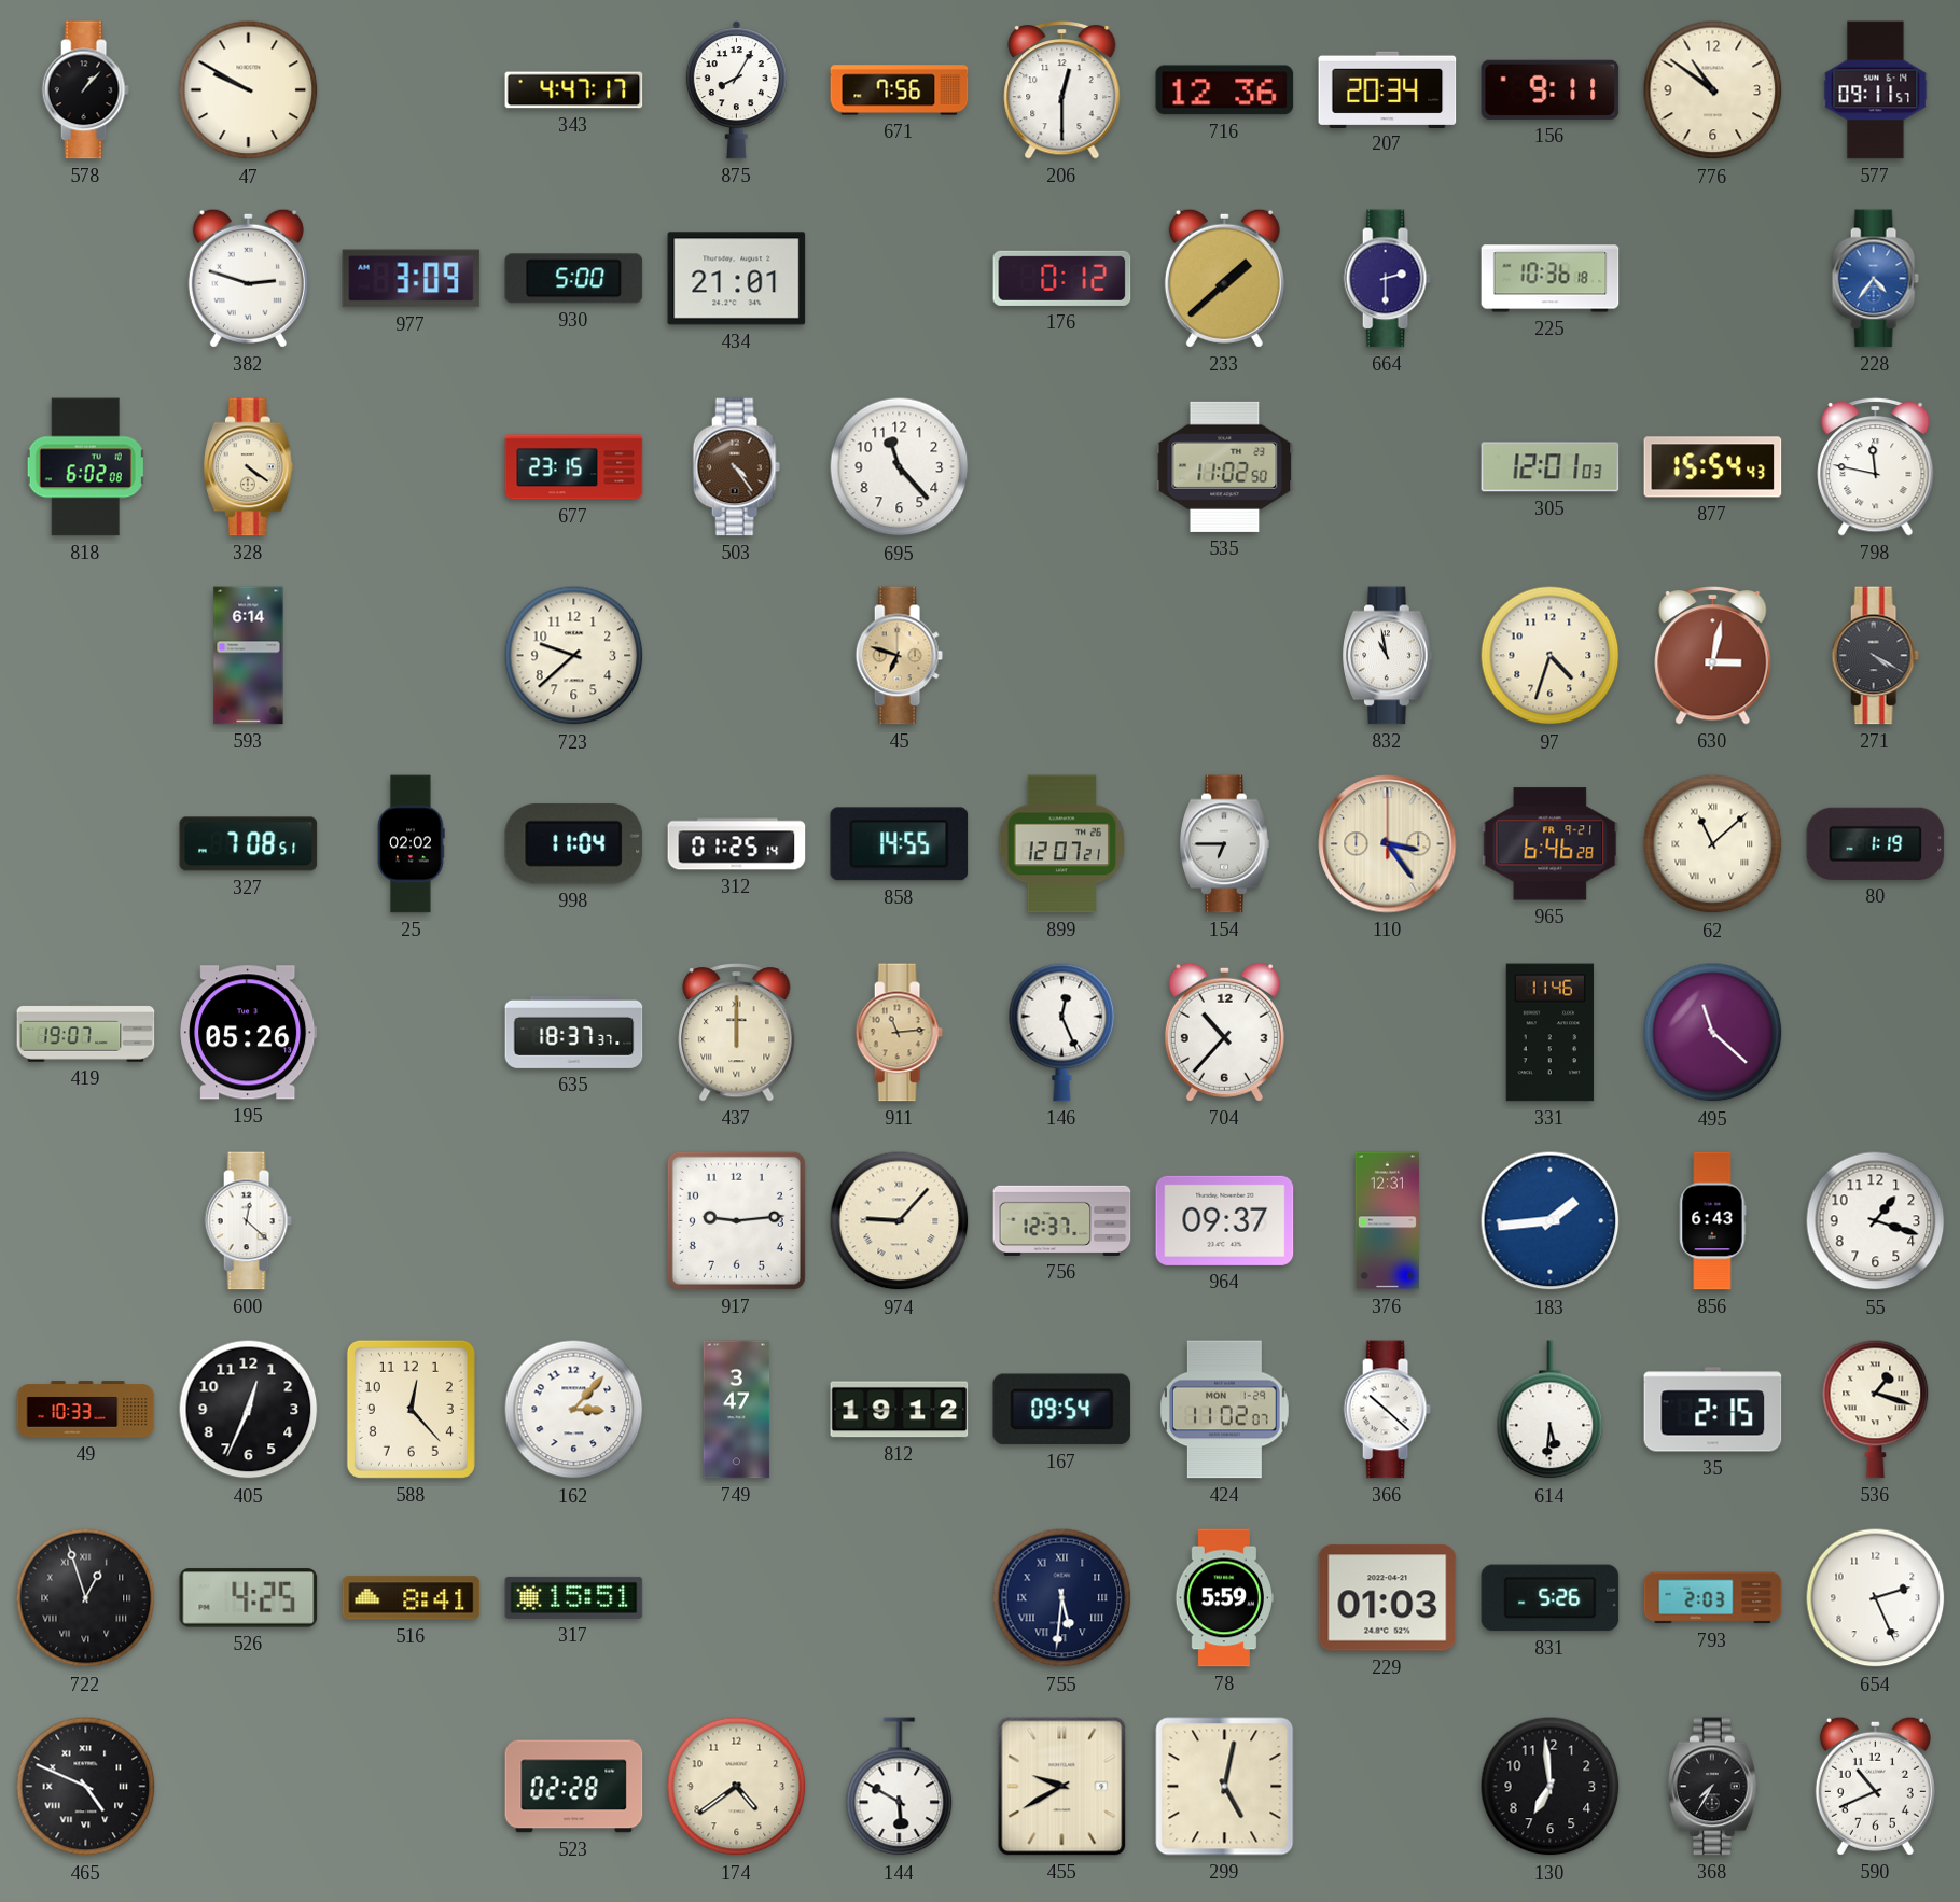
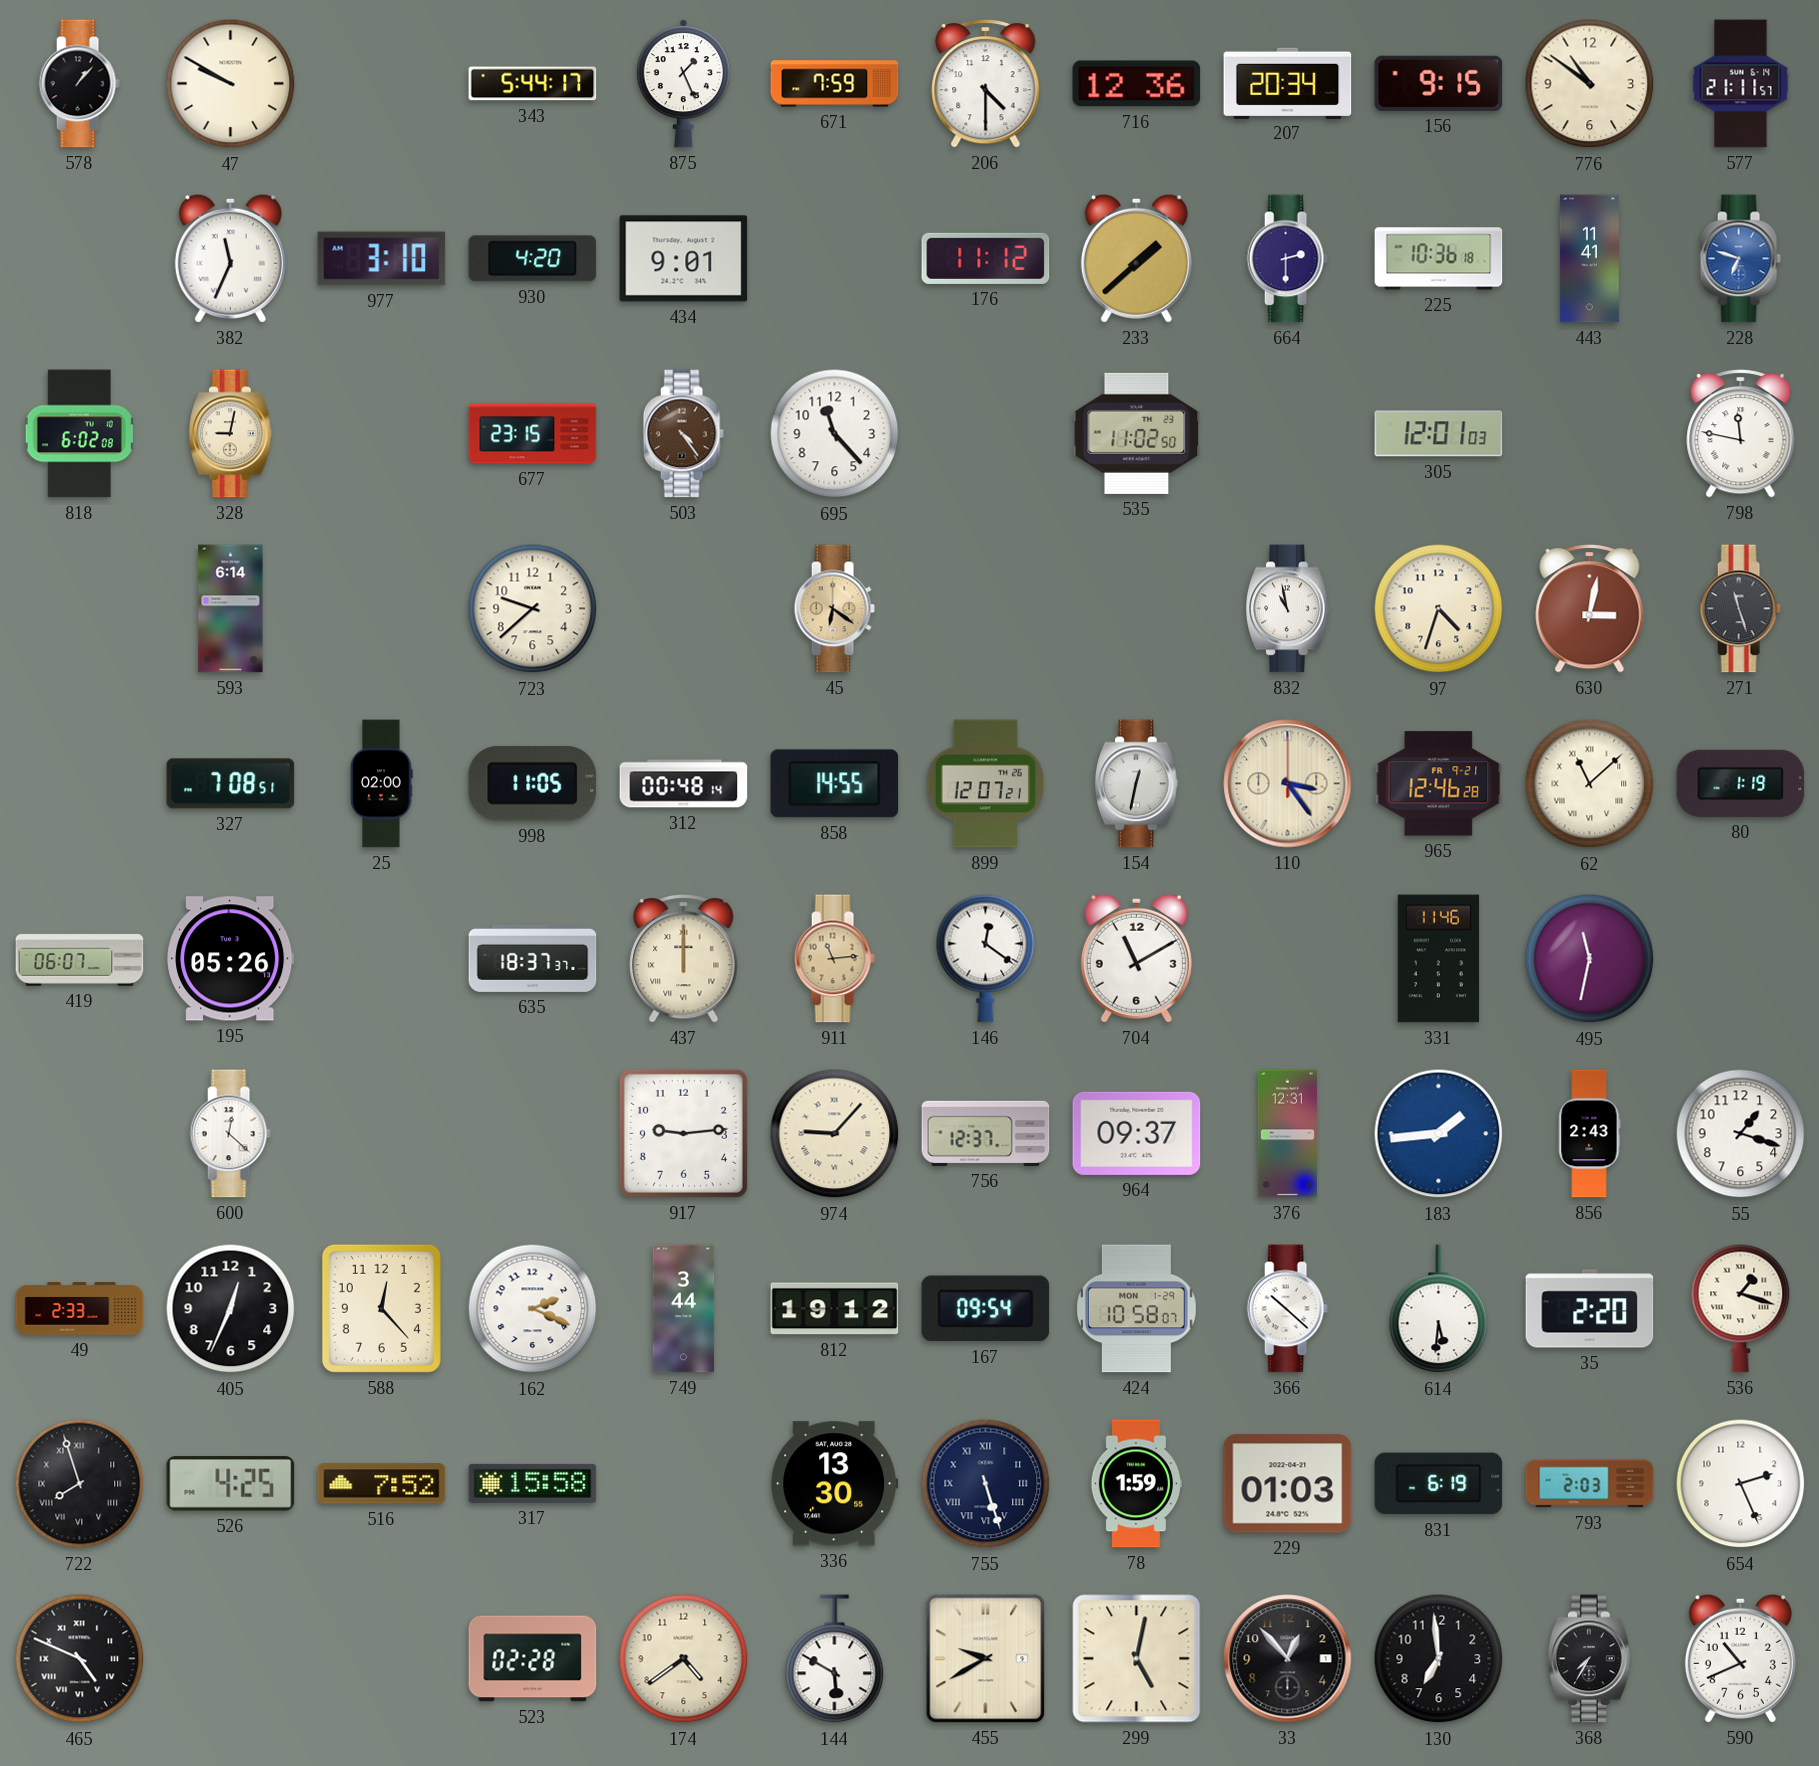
343: 4:47 -> 5:44 (533, 84)
875: 8:05 -> 1:26 (683, 84)
671: 7:56 -> 7:59 (835, 84)
206: 12:30 -> 4:30 (986, 83)
156: 9:11 -> 9:15 (1439, 83)
577: 09:11 -> 21:11 (1741, 84)
382: 2:48 -> 11:34 (230, 258)
977: 3:09 -> 3:10 (382, 259)
930: 5:00 -> 4:20 (533, 259)
434: 21:01 -> 9:01 (684, 259)
176: 0:12 -> 11:12 (986, 258)
443: none -> 11:41 (1589, 259)
228: 4:36 -> 6:48 (1740, 259)
328: 4:21 -> 9:02 (231, 434)
877: 15:54 -> none (1713, 467)
45: 6:48 -> 6:21 (834, 609)
271: 4:20 -> 11:27 (1740, 609)
25: 02:02 -> 02:00 (381, 784)
998: 11:04 -> 11:05 (533, 783)
312: 01:25 -> 00:48 (684, 784)
154: 6:45 -> 12:32 (1137, 784)
965: 6:46 -> 12:46 (1439, 784)
419: 19:07 -> 06:07 (80, 959)
146: 12:26 -> 12:21 (986, 958)
704: 10:37 -> 11:10 (1136, 958)
495: 11:22 -> 11:32 (1590, 959)
856: 6:43 -> 2:43 (1590, 1134)
49: 10:33 -> 2:33 (80, 1309)
162: 3:07 -> 2:19 (533, 1309)
749: 3:47 -> 3:44 (684, 1309)
424: 11:02 -> 10:58 (1136, 1309)
35: 2:15 -> 2:20 (1590, 1309)
722: 12:57 -> 7:57 (80, 1484)
516: 8:41 -> 7:52 (382, 1484)
317: 15:51 -> 15:58 (533, 1483)
336: none -> 13:30 (835, 1484)
755: 5:31 -> 5:27 (986, 1484)
78: 5:59 -> 1:59 (1136, 1484)
831: 5:26 -> 6:19 (1439, 1484)
33: none -> 12:53 (1288, 1659)
